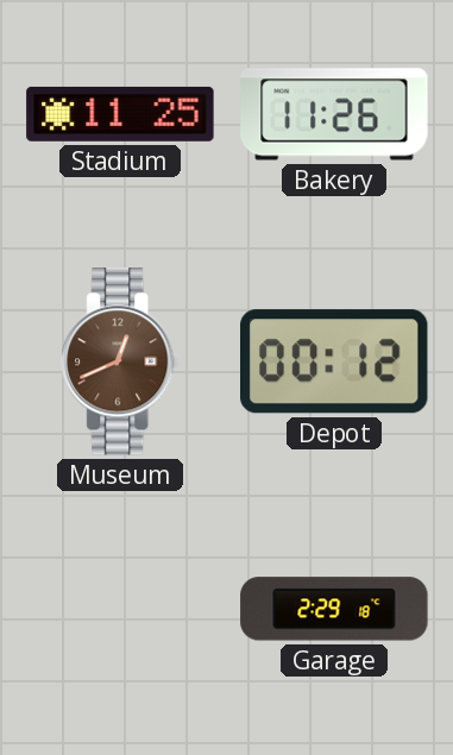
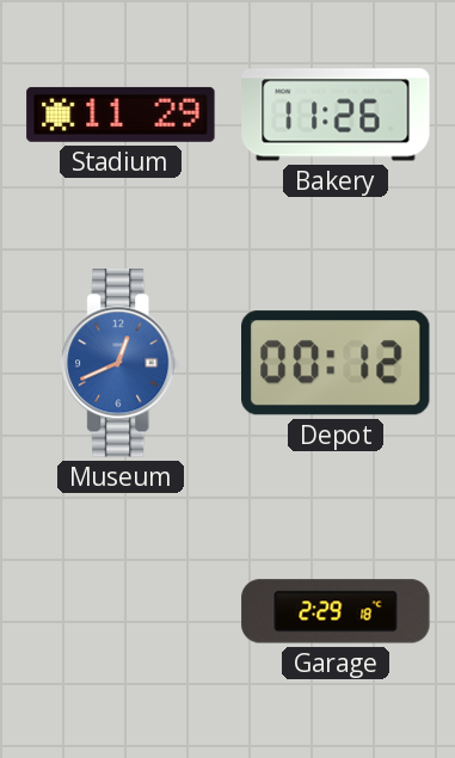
Stadium: 11:25 -> 11:29 (121, 115)
Museum dial: brown -> blue (122, 363)
